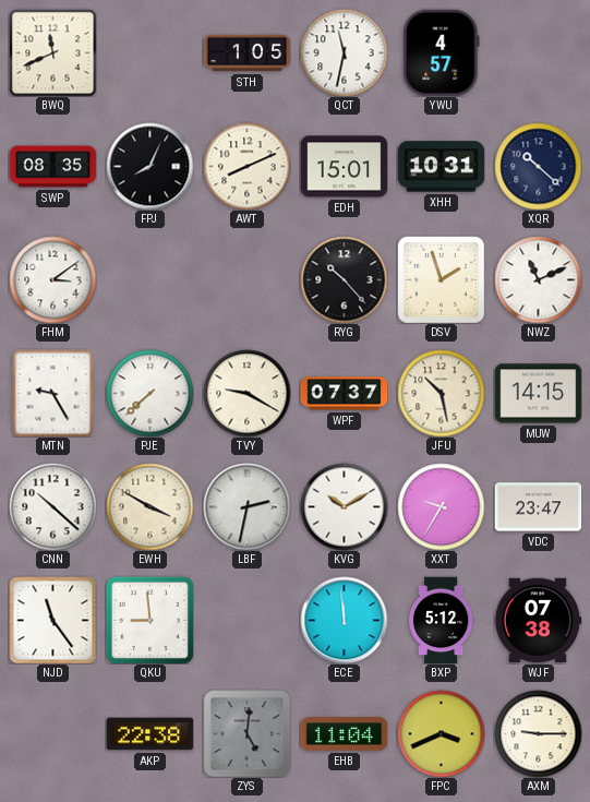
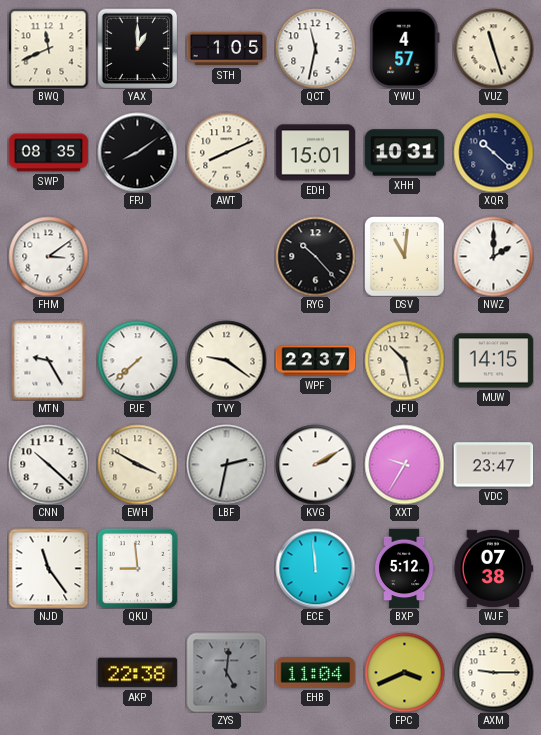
YAX: none -> 1:00 (137, 48)
VUZ: none -> 11:27 (493, 48)
FPJ: 8:04 -> 8:09 (137, 152)
DSV: 1:57 -> 11:01 (405, 257)
NWZ: 11:11 -> 2:00 (493, 256)
TVY: 9:20 -> 9:21 (226, 360)
WPF: 07:37 -> 22:37 (315, 361)
KVG: 10:10 -> 2:10 (315, 464)
